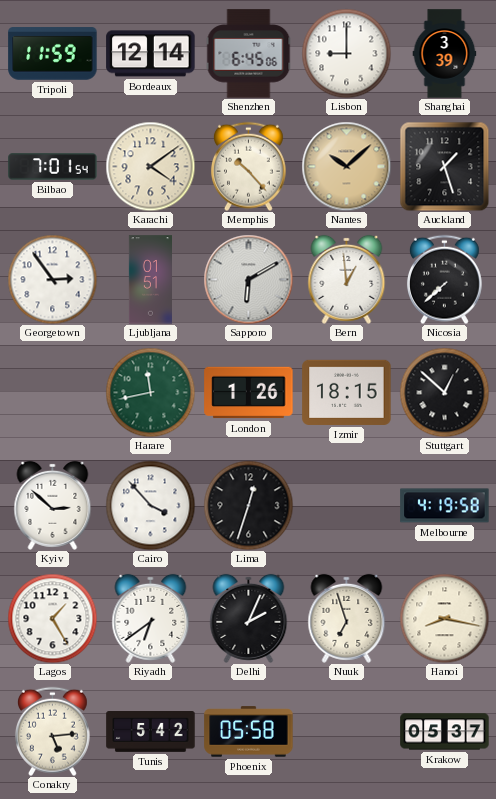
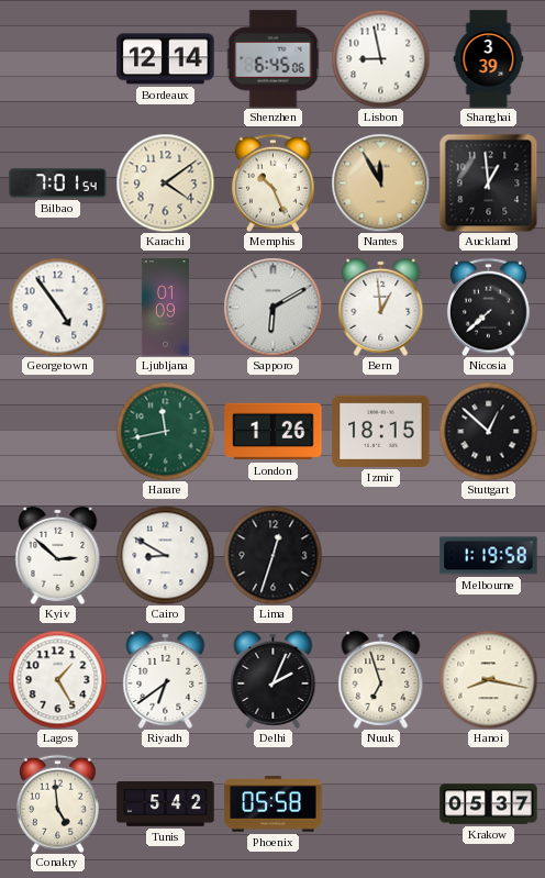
Tripoli: 11:59 -> none (53, 54)
Lisbon: 9:00 -> 8:58 (380, 58)
Memphis: 10:23 -> 10:26 (272, 182)
Nantes: 10:08 -> 11:55 (380, 182)
Auckland: 1:27 -> 12:59 (488, 182)
Georgetown: 2:54 -> 4:54 (57, 307)
Ljubljana: 01:51 -> 01:09 (165, 308)
Cairo: 3:53 -> 8:50 (165, 555)
Melbourne: 4:19 -> 1:19 (489, 556)
Conakry: 5:14 -> 4:59 (57, 803)
